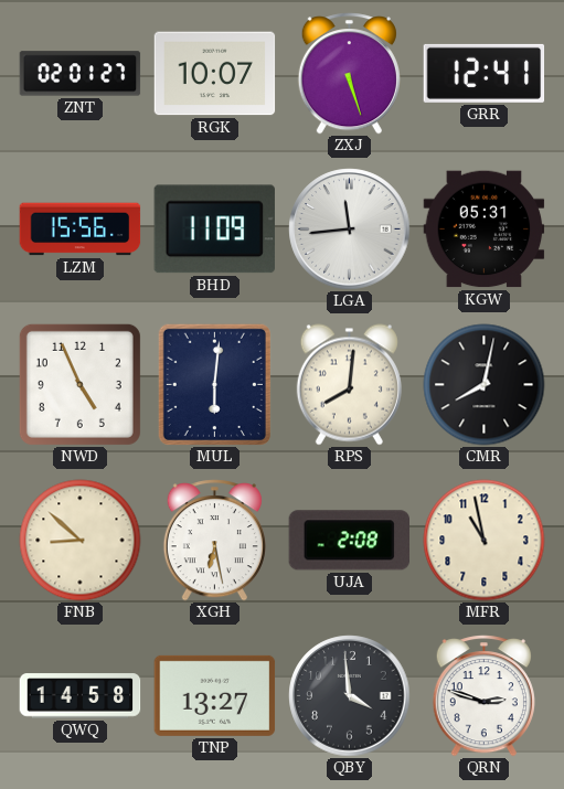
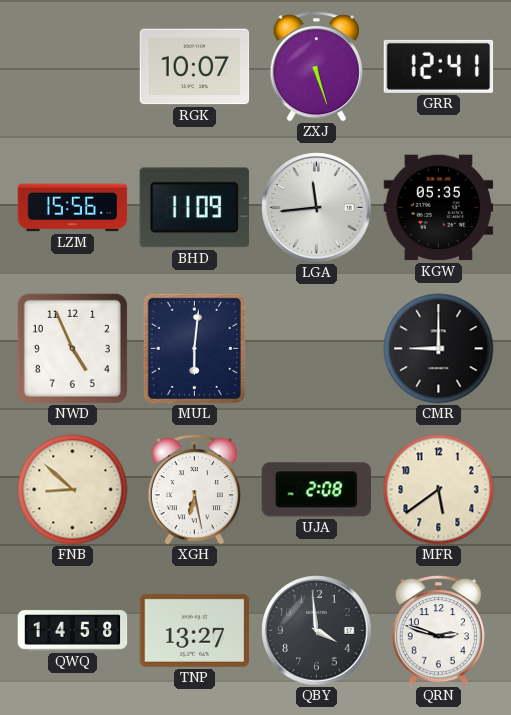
ZNT: 02:01 -> none (81, 74)
KGW: 05:31 -> 05:35 (439, 208)
RPS: 8:01 -> none (349, 385)
CMR: 8:02 -> 9:00 (439, 349)
MFR: 10:58 -> 5:39 (439, 490)
